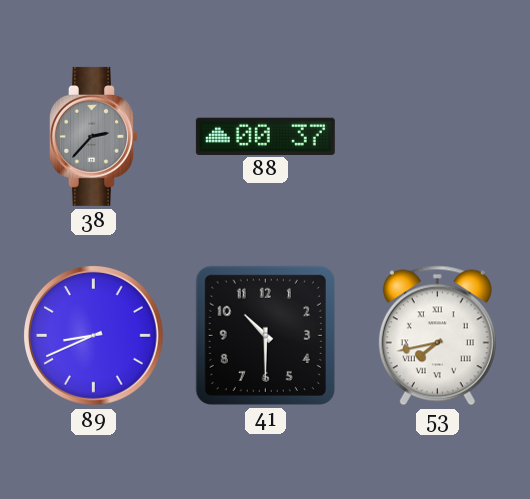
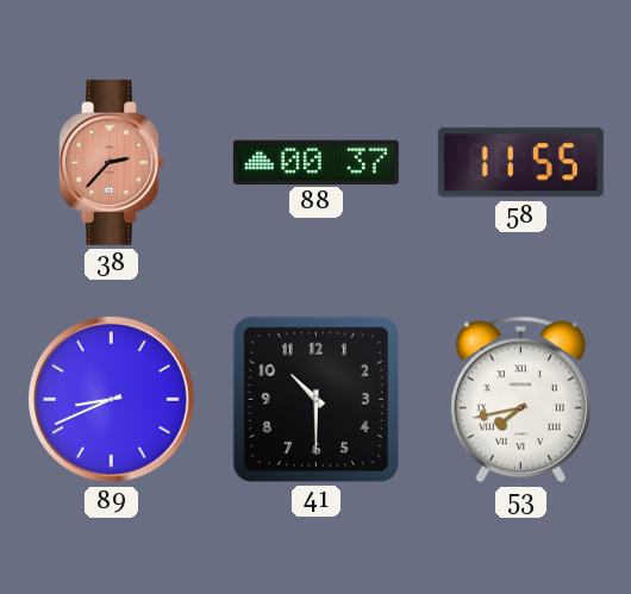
38 dial: grey -> salmon (112, 162)
58: none -> 11:55 (520, 163)
